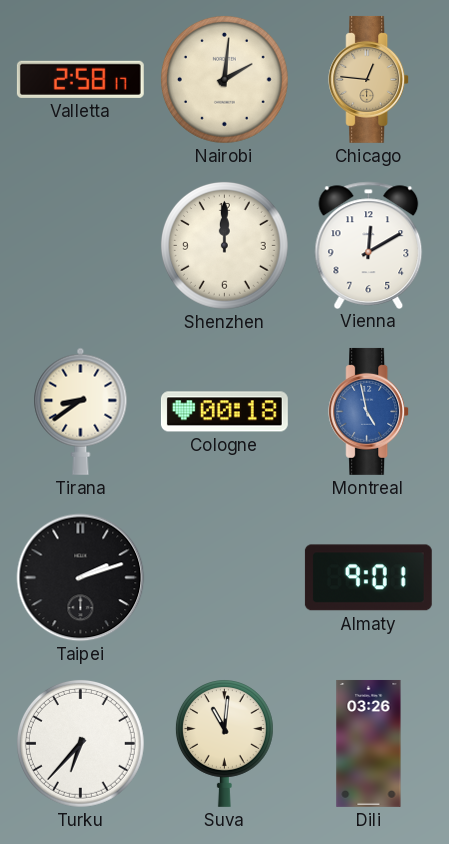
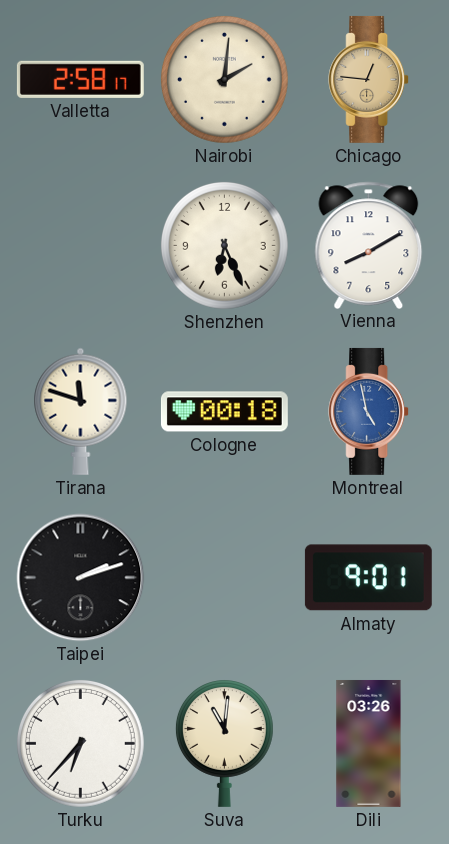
Shenzhen: 12:00 -> 6:26 (224, 245)
Vienna: 12:10 -> 8:10 (369, 245)
Tirana: 8:39 -> 11:48 (81, 411)
